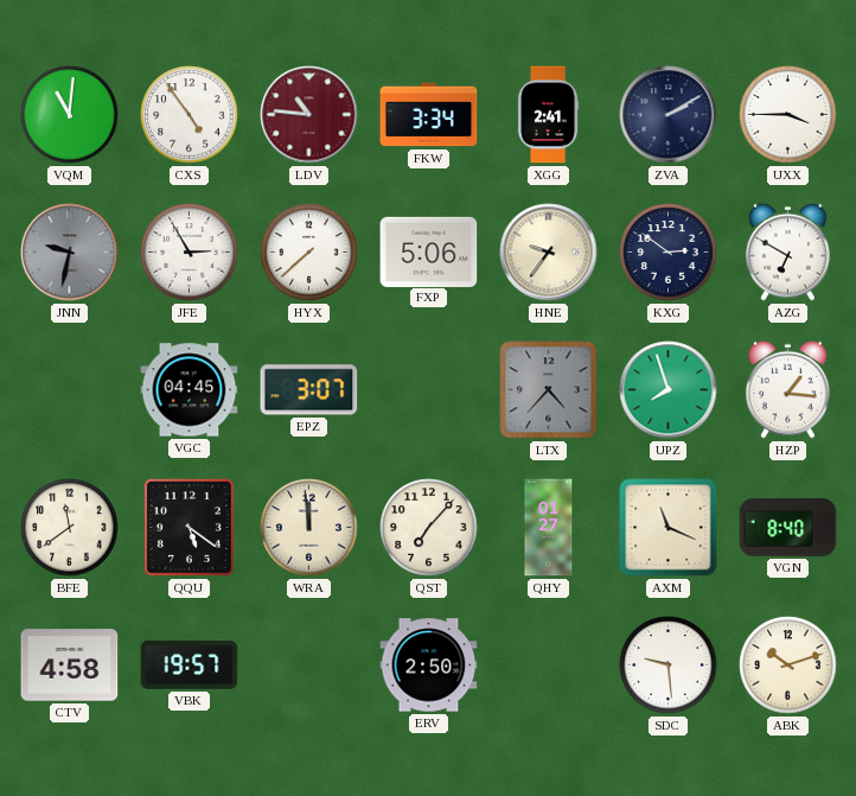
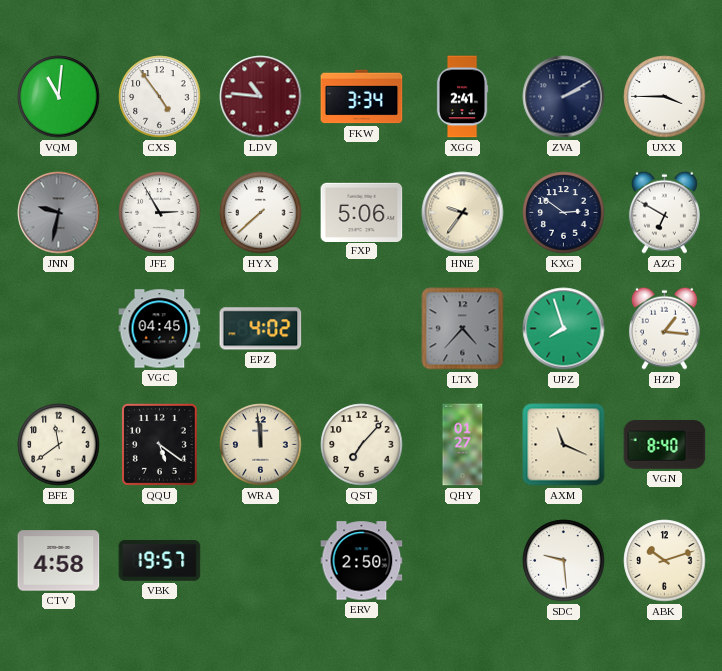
EPZ: 3:07 -> 4:02 (261, 329)
